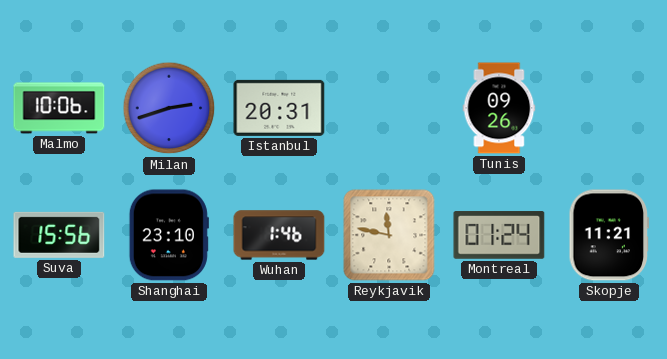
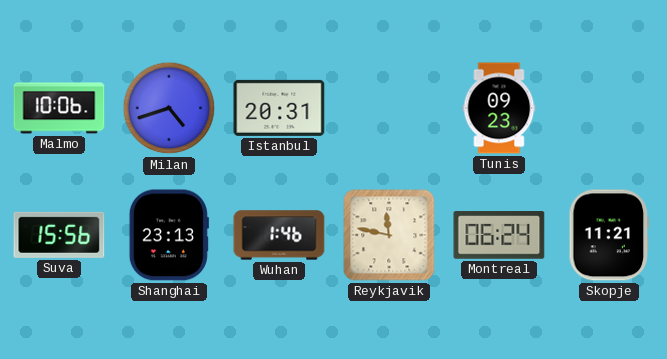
Milan: 2:42 -> 4:42 (169, 108)
Tunis: 09:26 -> 09:23 (499, 108)
Shanghai: 23:10 -> 23:13 (169, 235)
Montreal: 01:24 -> 06:24 (499, 235)
